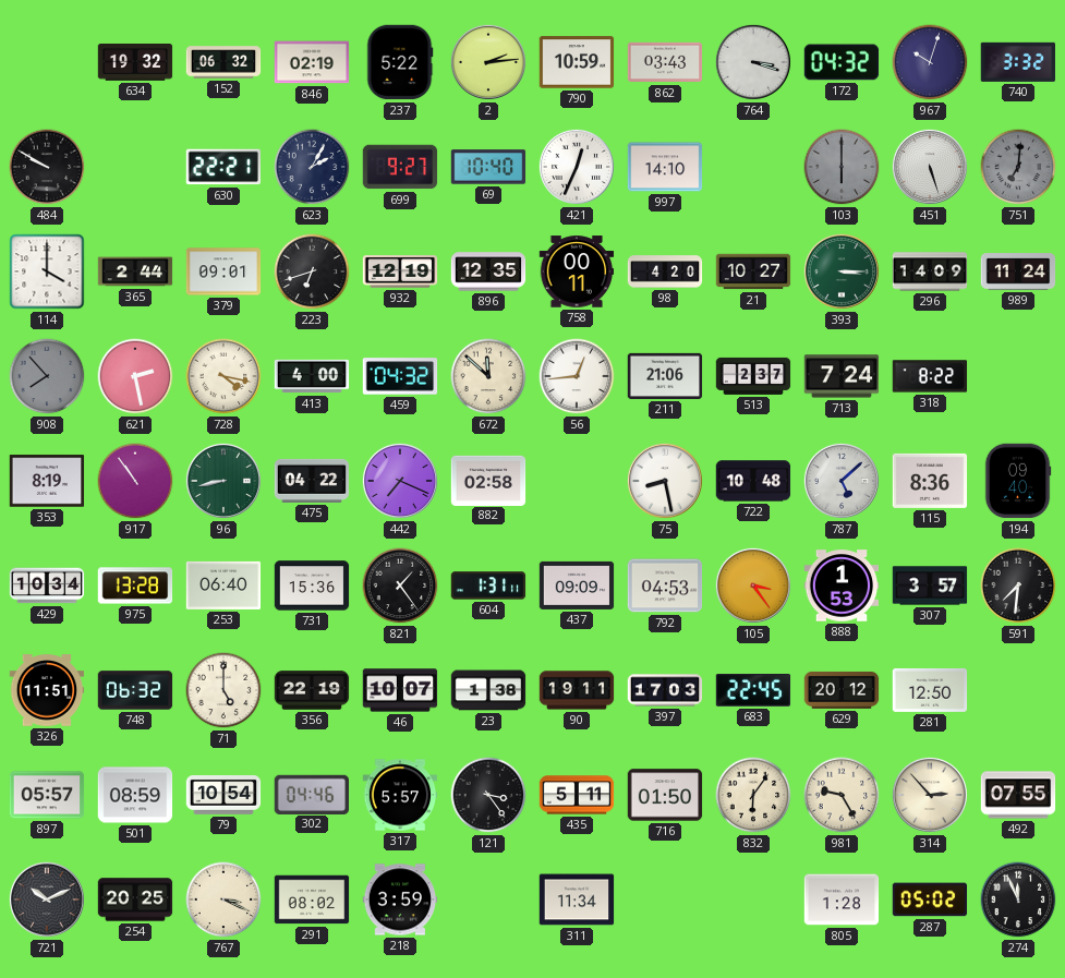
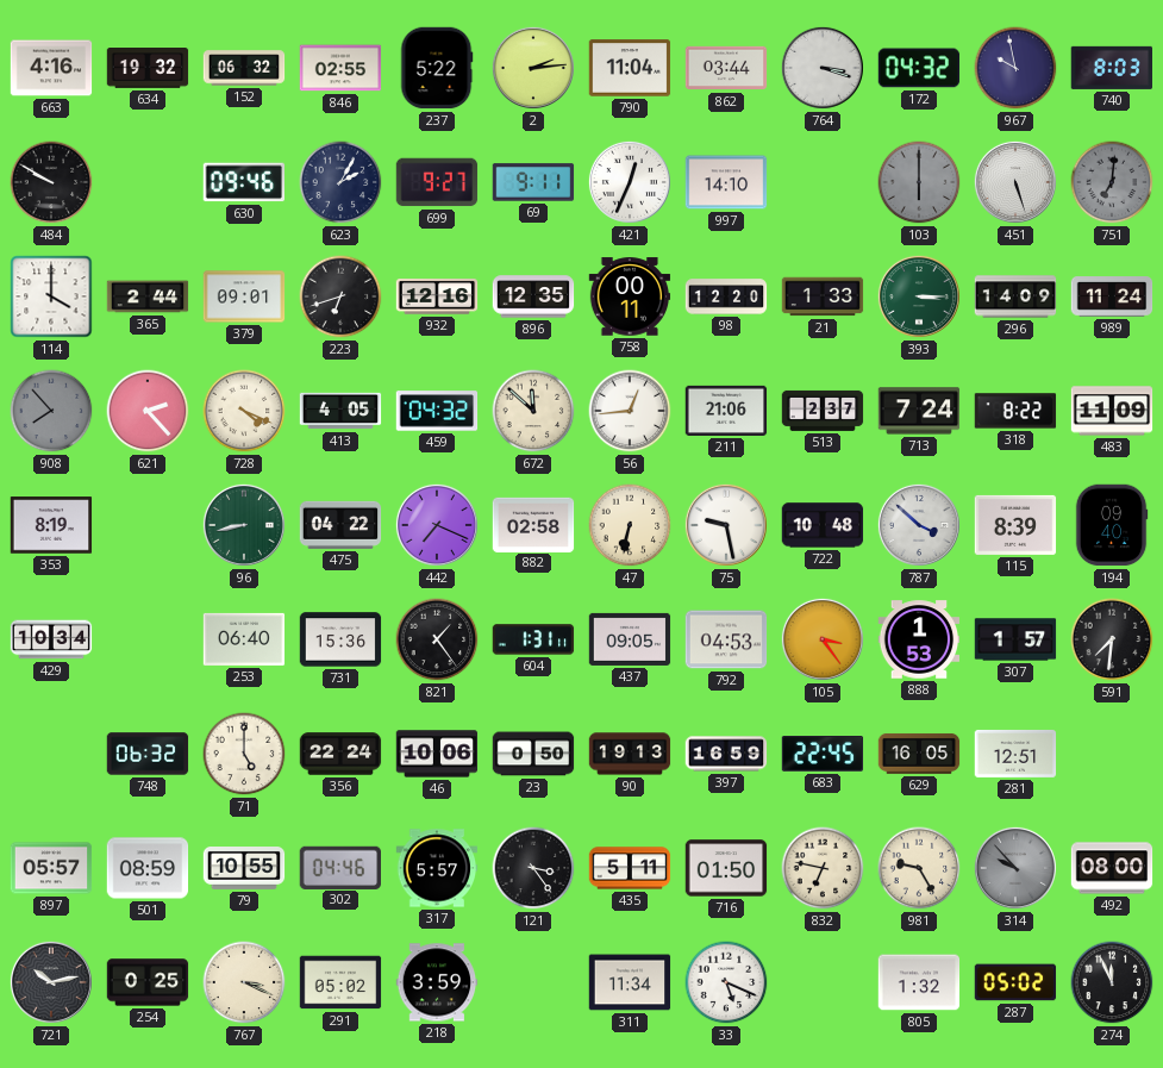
663: none -> 4:16 (51, 68)
846: 02:19 -> 02:55 (340, 68)
790: 10:59 -> 11:04 (630, 68)
862: 03:43 -> 03:44 (726, 68)
967: 10:03 -> 9:58 (1015, 68)
740: 3:32 -> 8:03 (1111, 68)
630: 22:21 -> 09:46 (243, 182)
69: 10:40 -> 9:11 (533, 182)
932: 12:19 -> 12:16 (437, 296)
98: 4:20 -> 12:20 (726, 296)
21: 10:27 -> 1:33 (823, 296)
621: 2:28 -> 2:23 (148, 411)
728: 4:17 -> 4:19 (244, 411)
413: 4:00 -> 4:05 (340, 411)
483: none -> 11:09 (1112, 411)
917: 10:54 -> none (135, 481)
47: none -> 6:32 (630, 525)
75: 8:28 -> 9:28 (726, 525)
787: 5:08 -> 3:52 (919, 525)
115: 8:36 -> 8:39 (1015, 525)
975: 13:28 -> none (135, 585)
437: 09:09 -> 09:05 (630, 639)
307: 3:57 -> 1:57 (1015, 639)
326: 11:51 -> none (47, 690)
356: 22:19 -> 22:24 (340, 754)
46: 10:07 -> 10:06 (437, 754)
23: 1:38 -> 0:50 (533, 754)
90: 19:11 -> 19:13 (630, 754)
397: 17:03 -> 16:59 (726, 754)
629: 20:12 -> 16:05 (919, 754)
281: 12:50 -> 12:51 (1015, 754)
79: 10:54 -> 10:55 (244, 869)
832: 6:06 -> 6:47 (823, 868)
314: 2:53 -> 9:53 (1015, 868)
314 dial: cream -> grey (1015, 868)
492: 07:55 -> 08:00 (1112, 868)
721: 10:11 -> 10:13 (51, 982)
254: 20:25 -> 0:25 (148, 982)
291: 08:02 -> 05:02 (340, 982)
33: none -> 5:19 (726, 982)
805: 1:28 -> 1:32 (919, 982)
